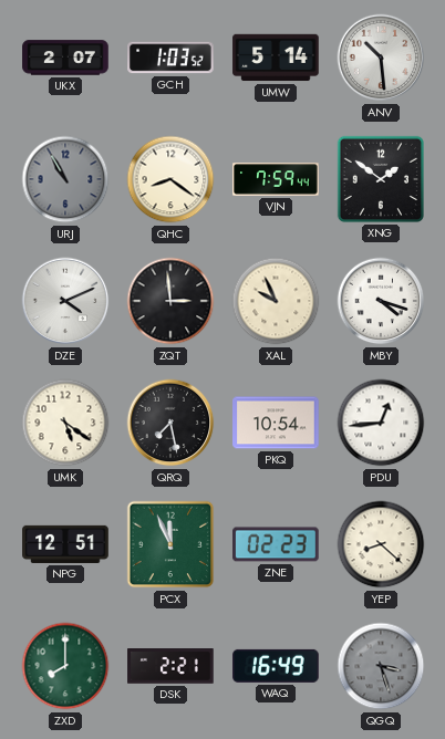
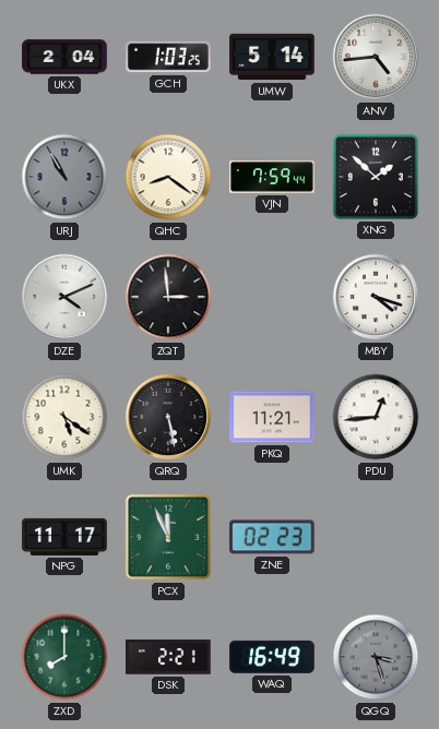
UKX: 2:07 -> 2:04 (64, 57)
GCH: 1:03:52 -> 1:03:25 (168, 57)
ANV: 10:29 -> 4:44 (376, 57)
XNG: 1:51 -> 1:52 (376, 177)
XAL: 9:56 -> none (276, 301)
QRQ: 7:28 -> 5:28 (168, 417)
PKQ: 10:54 -> 11:21 (272, 417)
NPG: 12:51 -> 11:17 (64, 537)
YEP: 8:22 -> none (381, 544)
